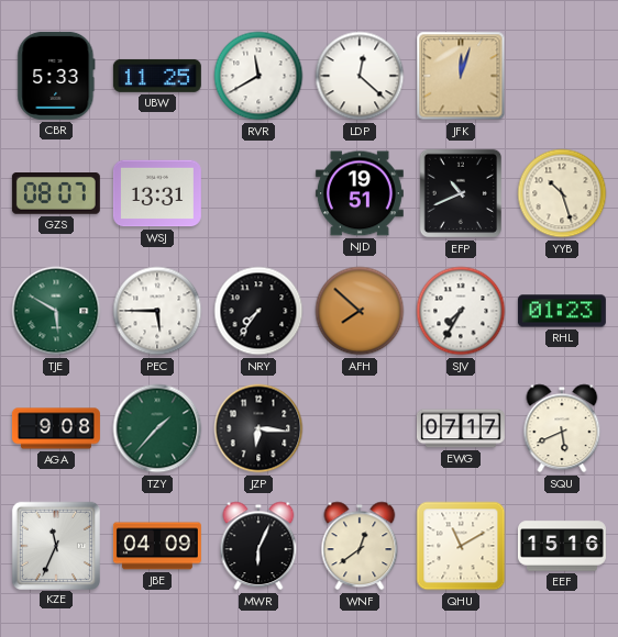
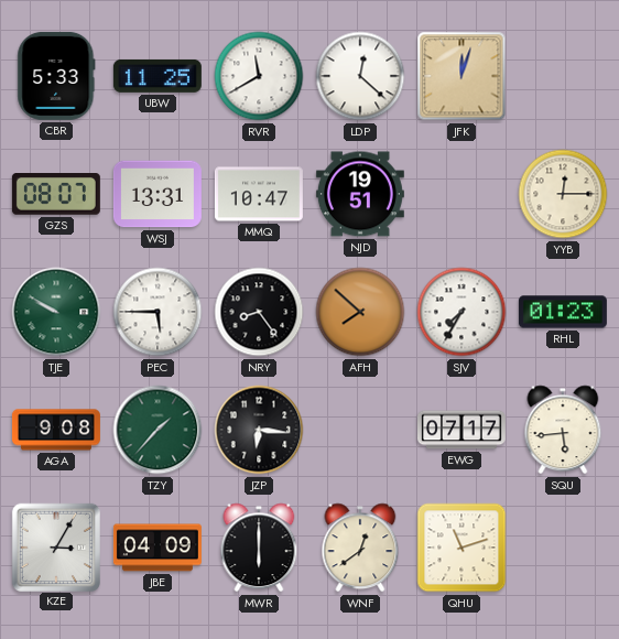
MMQ: none -> 10:47 (259, 194)
EFP: 10:41 -> none (461, 193)
YYB: 10:27 -> 12:15 (563, 194)
TJE: 5:50 -> 9:50 (56, 312)
NRY: 7:36 -> 8:24 (259, 312)
SQU: 5:41 -> 5:44 (563, 430)
KZE: 11:34 -> 3:05 (55, 546)
MWR: 6:04 -> 6:00 (259, 548)
QHU: 11:10 -> 11:12 (461, 548)
EEF: 15:16 -> none (562, 546)
